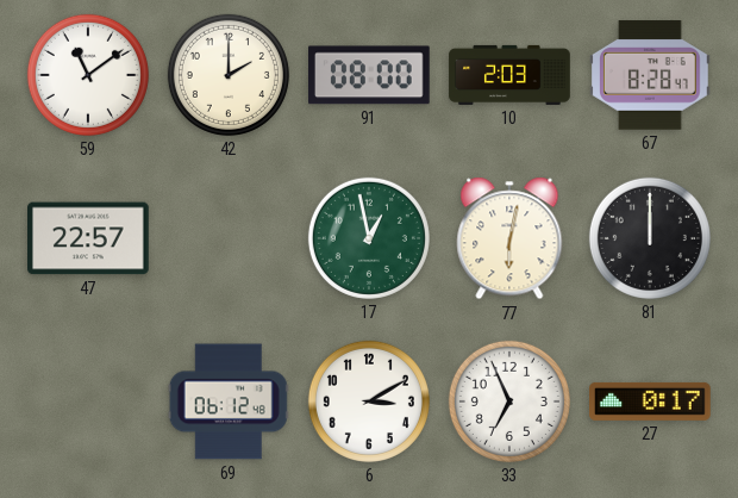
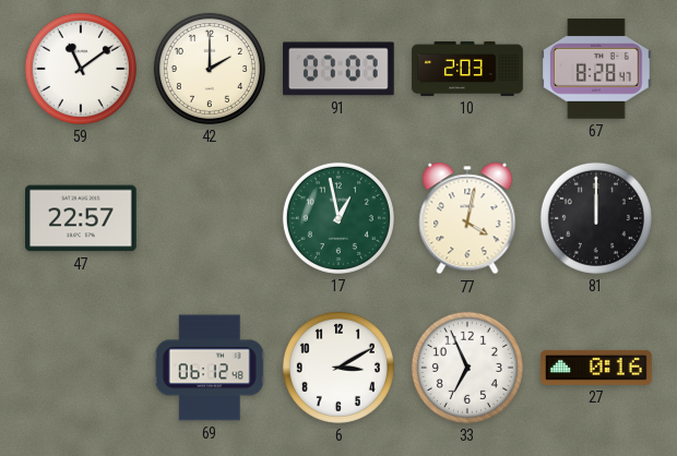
91: 08:00 -> 07:07 (340, 69)
77: 6:02 -> 4:02 (467, 218)
27: 0:17 -> 0:16 (597, 368)
